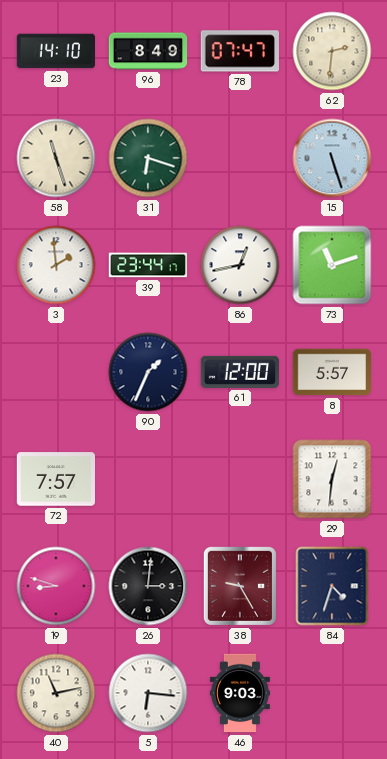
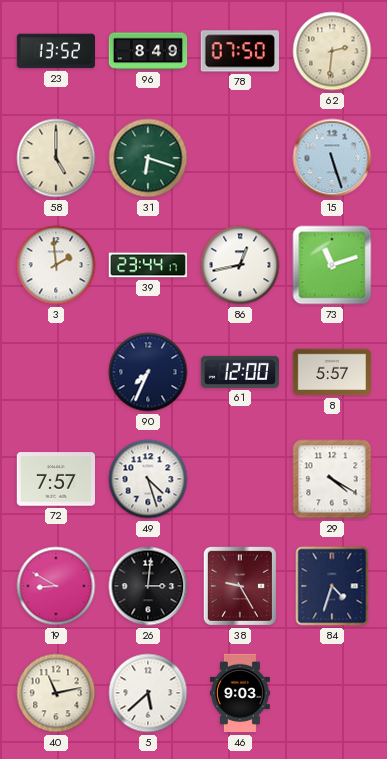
23: 14:10 -> 13:52 (55, 51)
78: 07:47 -> 07:50 (240, 51)
58: 11:27 -> 5:00 (56, 158)
90: 1:34 -> 7:34 (148, 372)
49: none -> 4:27 (148, 479)
29: 12:31 -> 4:20 (332, 479)
19: 8:48 -> 8:50 (56, 586)
5: 6:16 -> 5:38 (148, 693)
